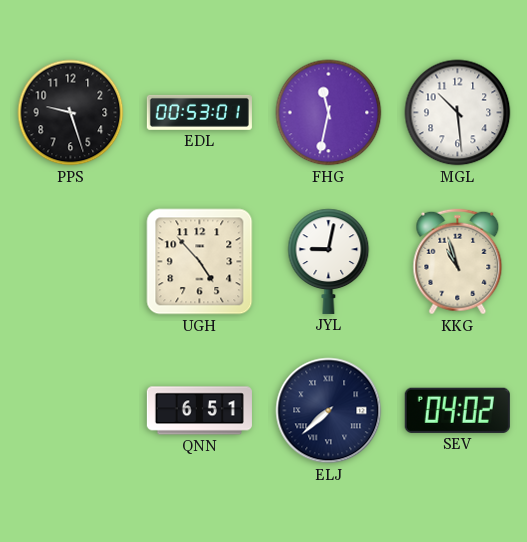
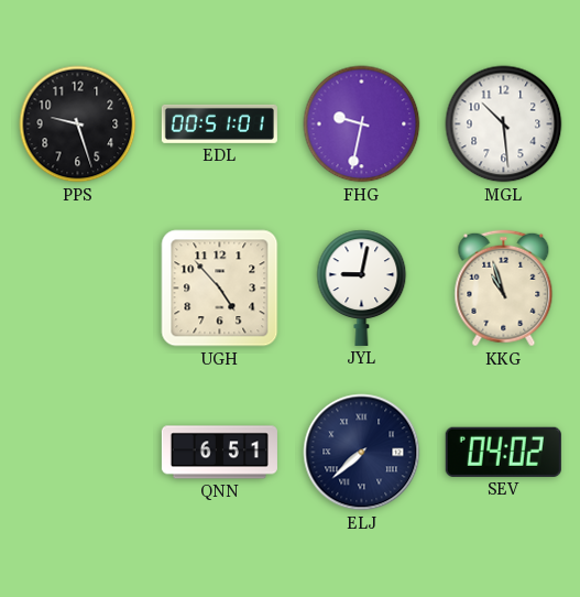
EDL: 00:53 -> 00:51 (219, 123)
FHG: 11:32 -> 9:32 (362, 124)
